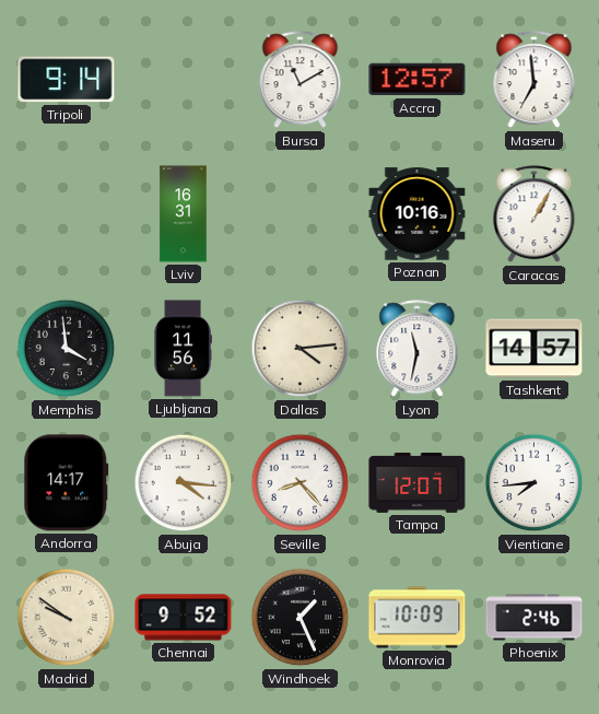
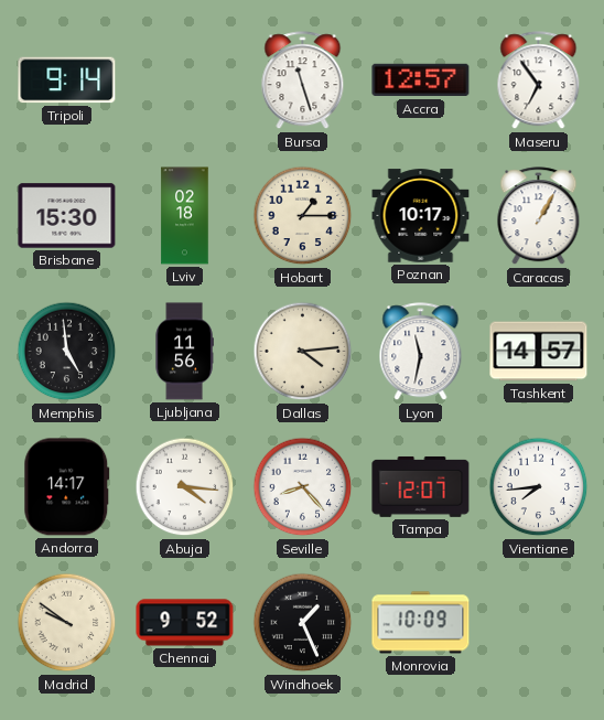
Bursa: 11:10 -> 11:27 (303, 80)
Maseru: 6:59 -> 6:54 (539, 80)
Brisbane: none -> 15:30 (67, 216)
Lviv: 16:31 -> 02:18 (185, 216)
Hobart: none -> 1:15 (303, 216)
Poznan: 10:16 -> 10:17 (421, 216)
Memphis: 3:59 -> 4:59 (67, 352)
Phoenix: 2:46 -> none (535, 618)
